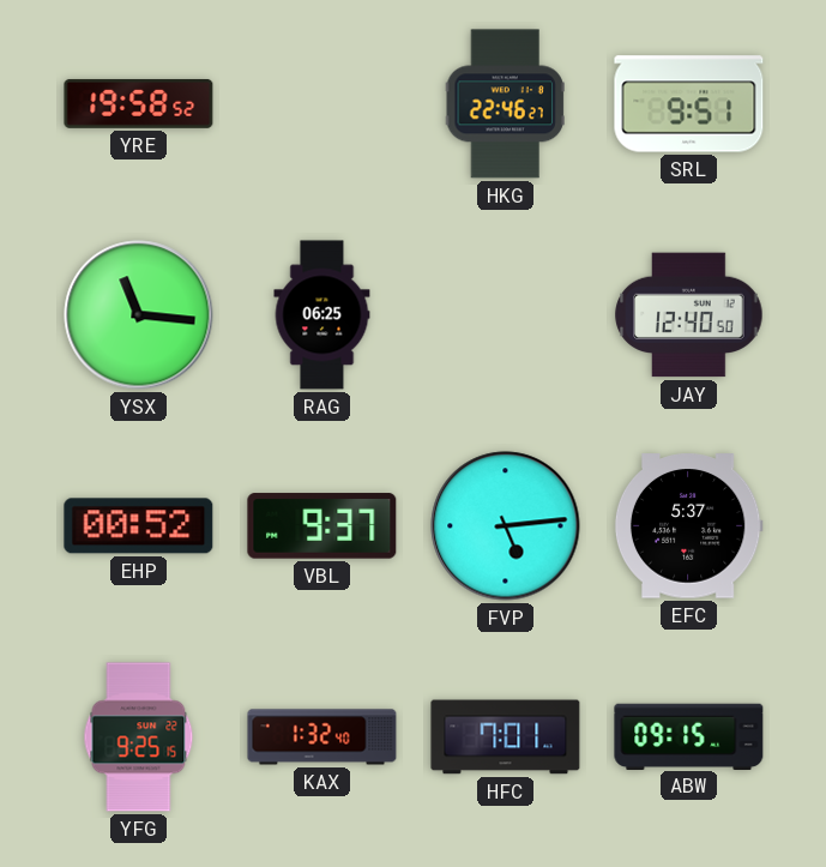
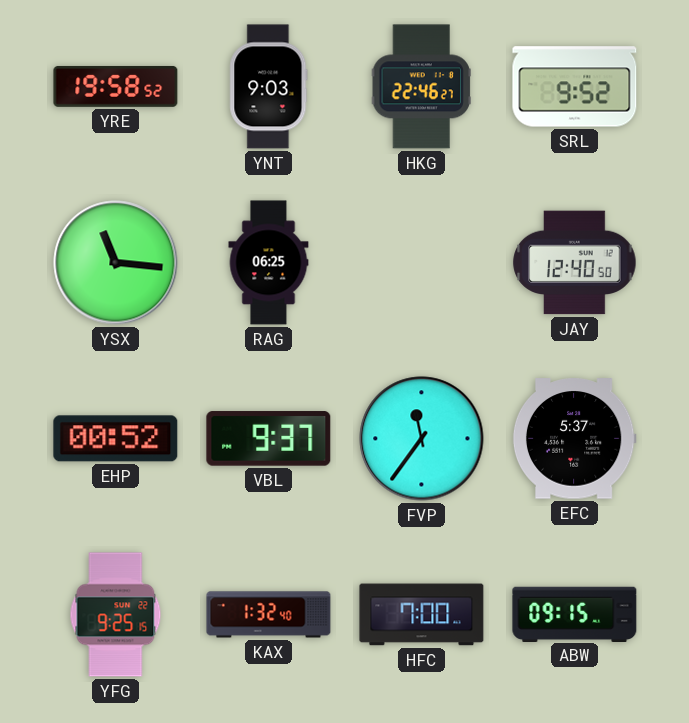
YNT: none -> 9:03 (269, 87)
SRL: 9:51 -> 9:52 (575, 87)
FVP: 5:14 -> 11:36 (422, 439)
HFC: 7:01 -> 7:00 (422, 615)
